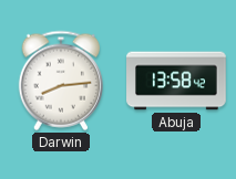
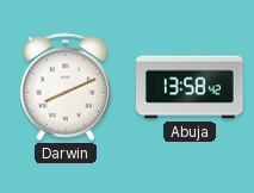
Darwin: 8:14 -> 8:11 (64, 87)
